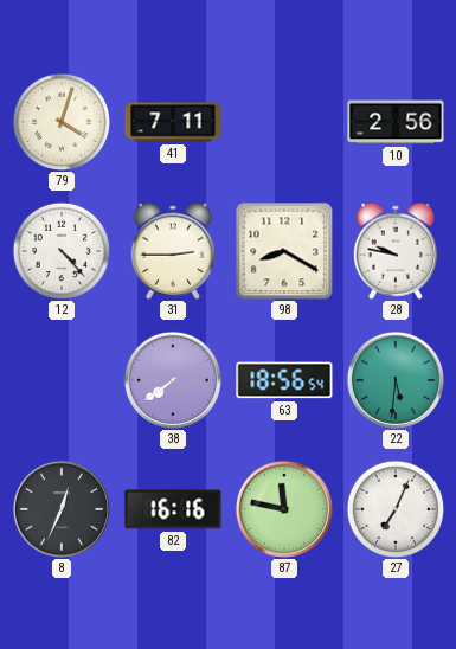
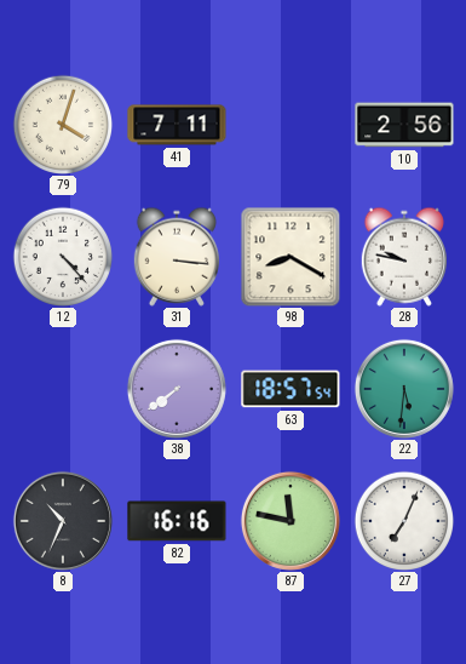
31: 2:45 -> 3:16 (176, 257)
63: 18:56 -> 18:57 (290, 389)
8: 12:34 -> 10:34 (63, 521)
